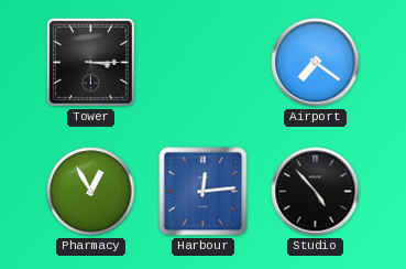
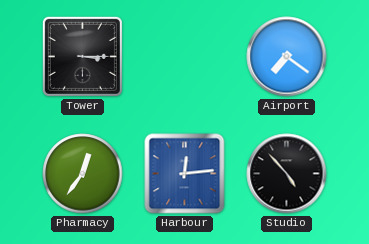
Pharmacy: 12:55 -> 12:36 (83, 174)
